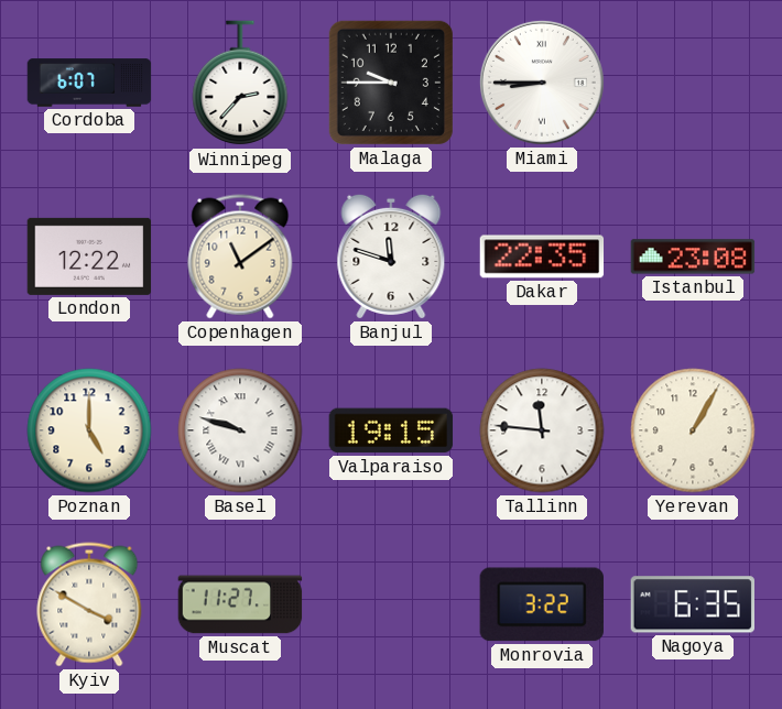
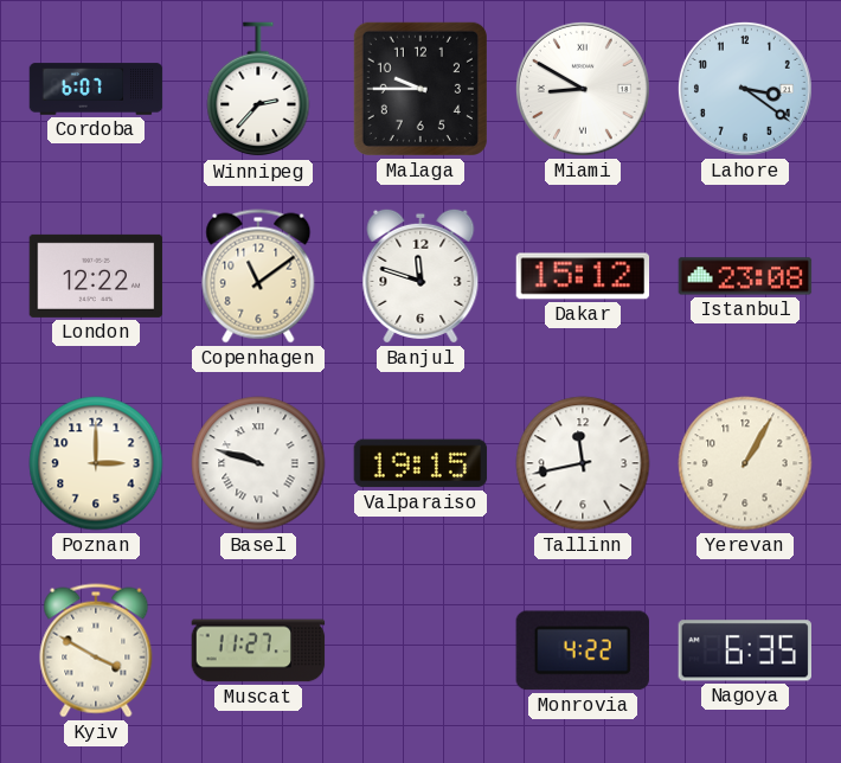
Miami: 8:45 -> 8:50 (583, 89)
Lahore: none -> 3:21 (745, 89)
Dakar: 22:35 -> 15:12 (583, 276)
Poznan: 5:00 -> 3:00 (96, 463)
Tallinn: 11:46 -> 11:43 (583, 463)
Monrovia: 3:22 -> 4:22 (583, 650)
